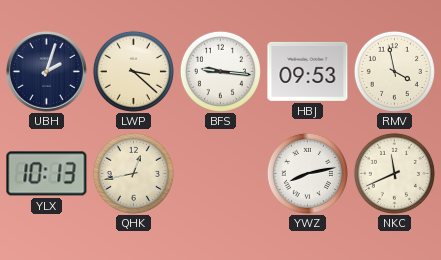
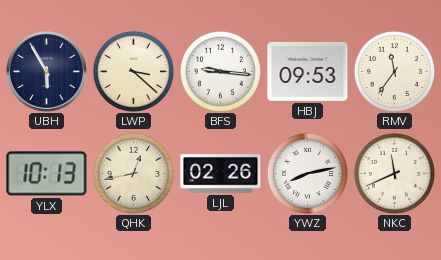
UBH: 2:03 -> 5:55 (47, 72)
RMV: 3:58 -> 11:36 (394, 71)
LJL: none -> 02:26 (221, 174)
